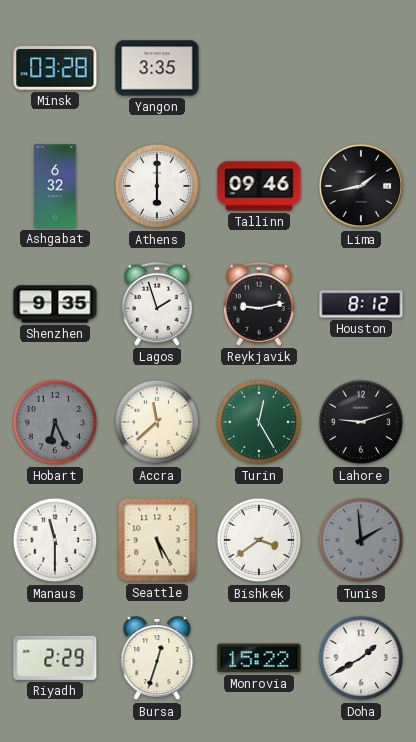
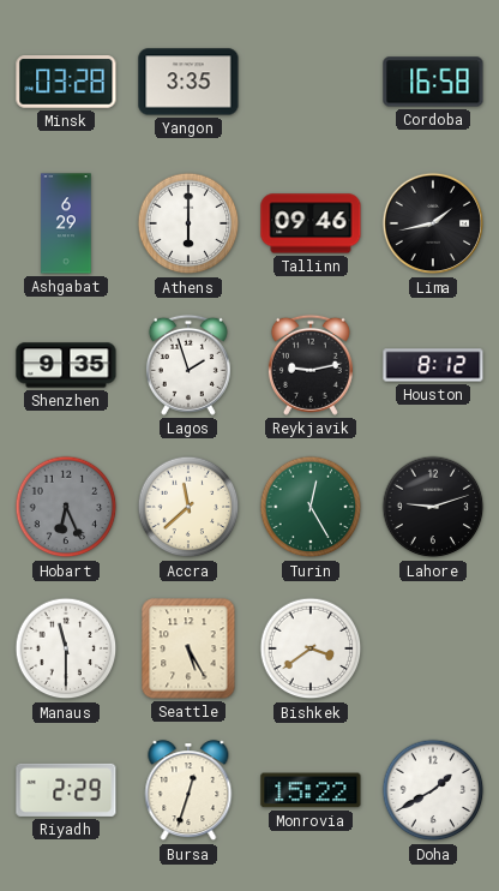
Cordoba: none -> 16:58 (433, 82)
Ashgabat: 6:32 -> 6:29 (66, 223)
Tunis: 1:59 -> none (361, 540)
